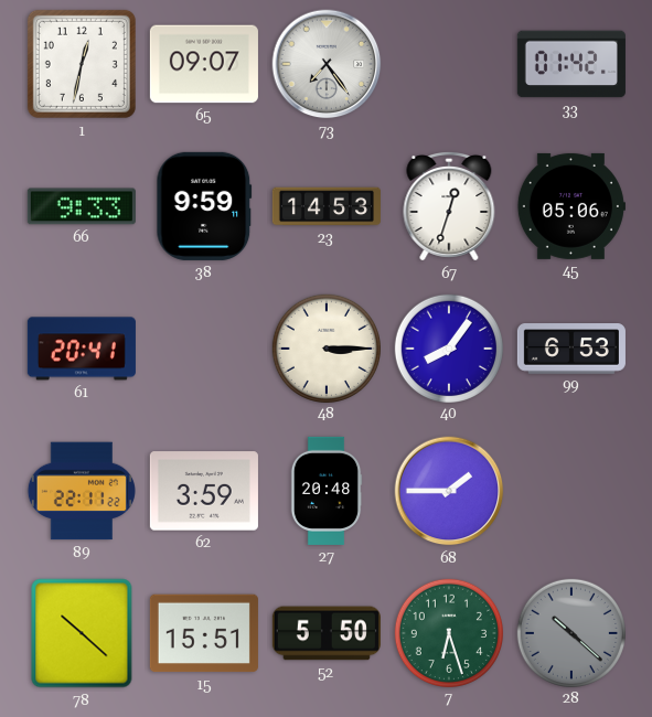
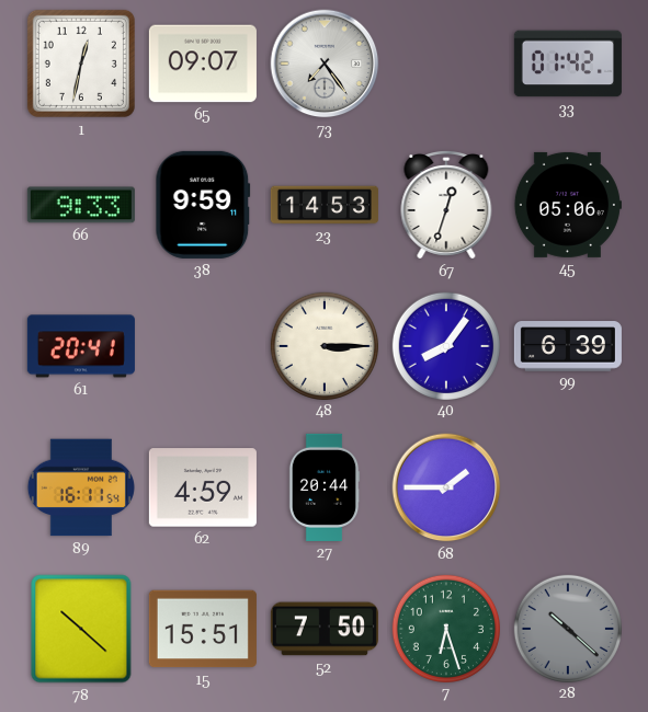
99: 6:53 -> 6:39 (568, 346)
89: 22:11 -> 16:11 (81, 487)
62: 3:59 -> 4:59 (203, 487)
27: 20:48 -> 20:44 (325, 487)
52: 5:50 -> 7:50 (325, 629)
